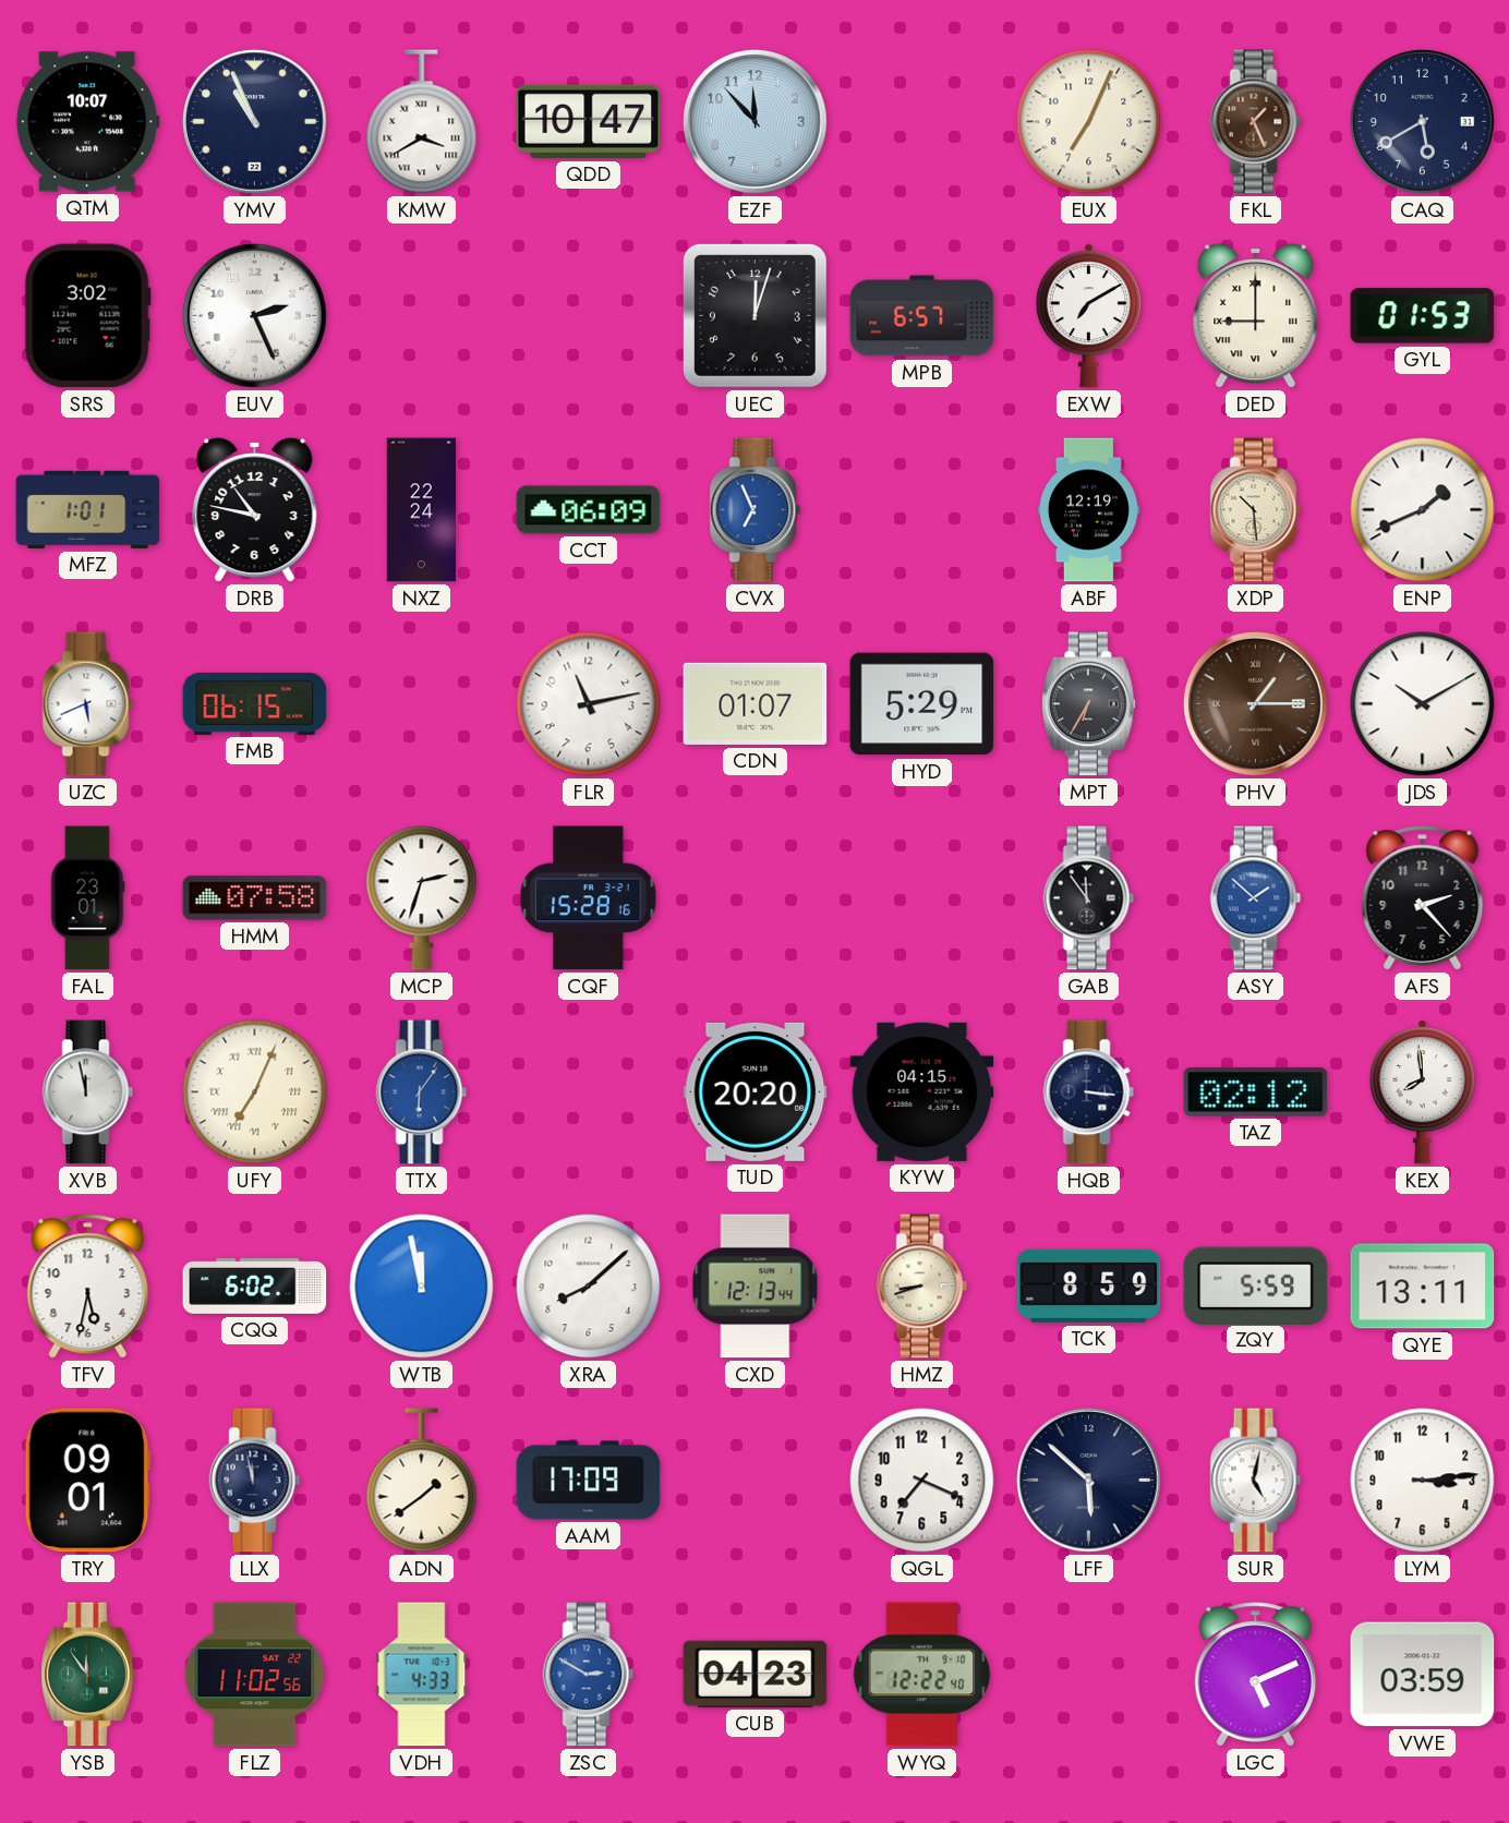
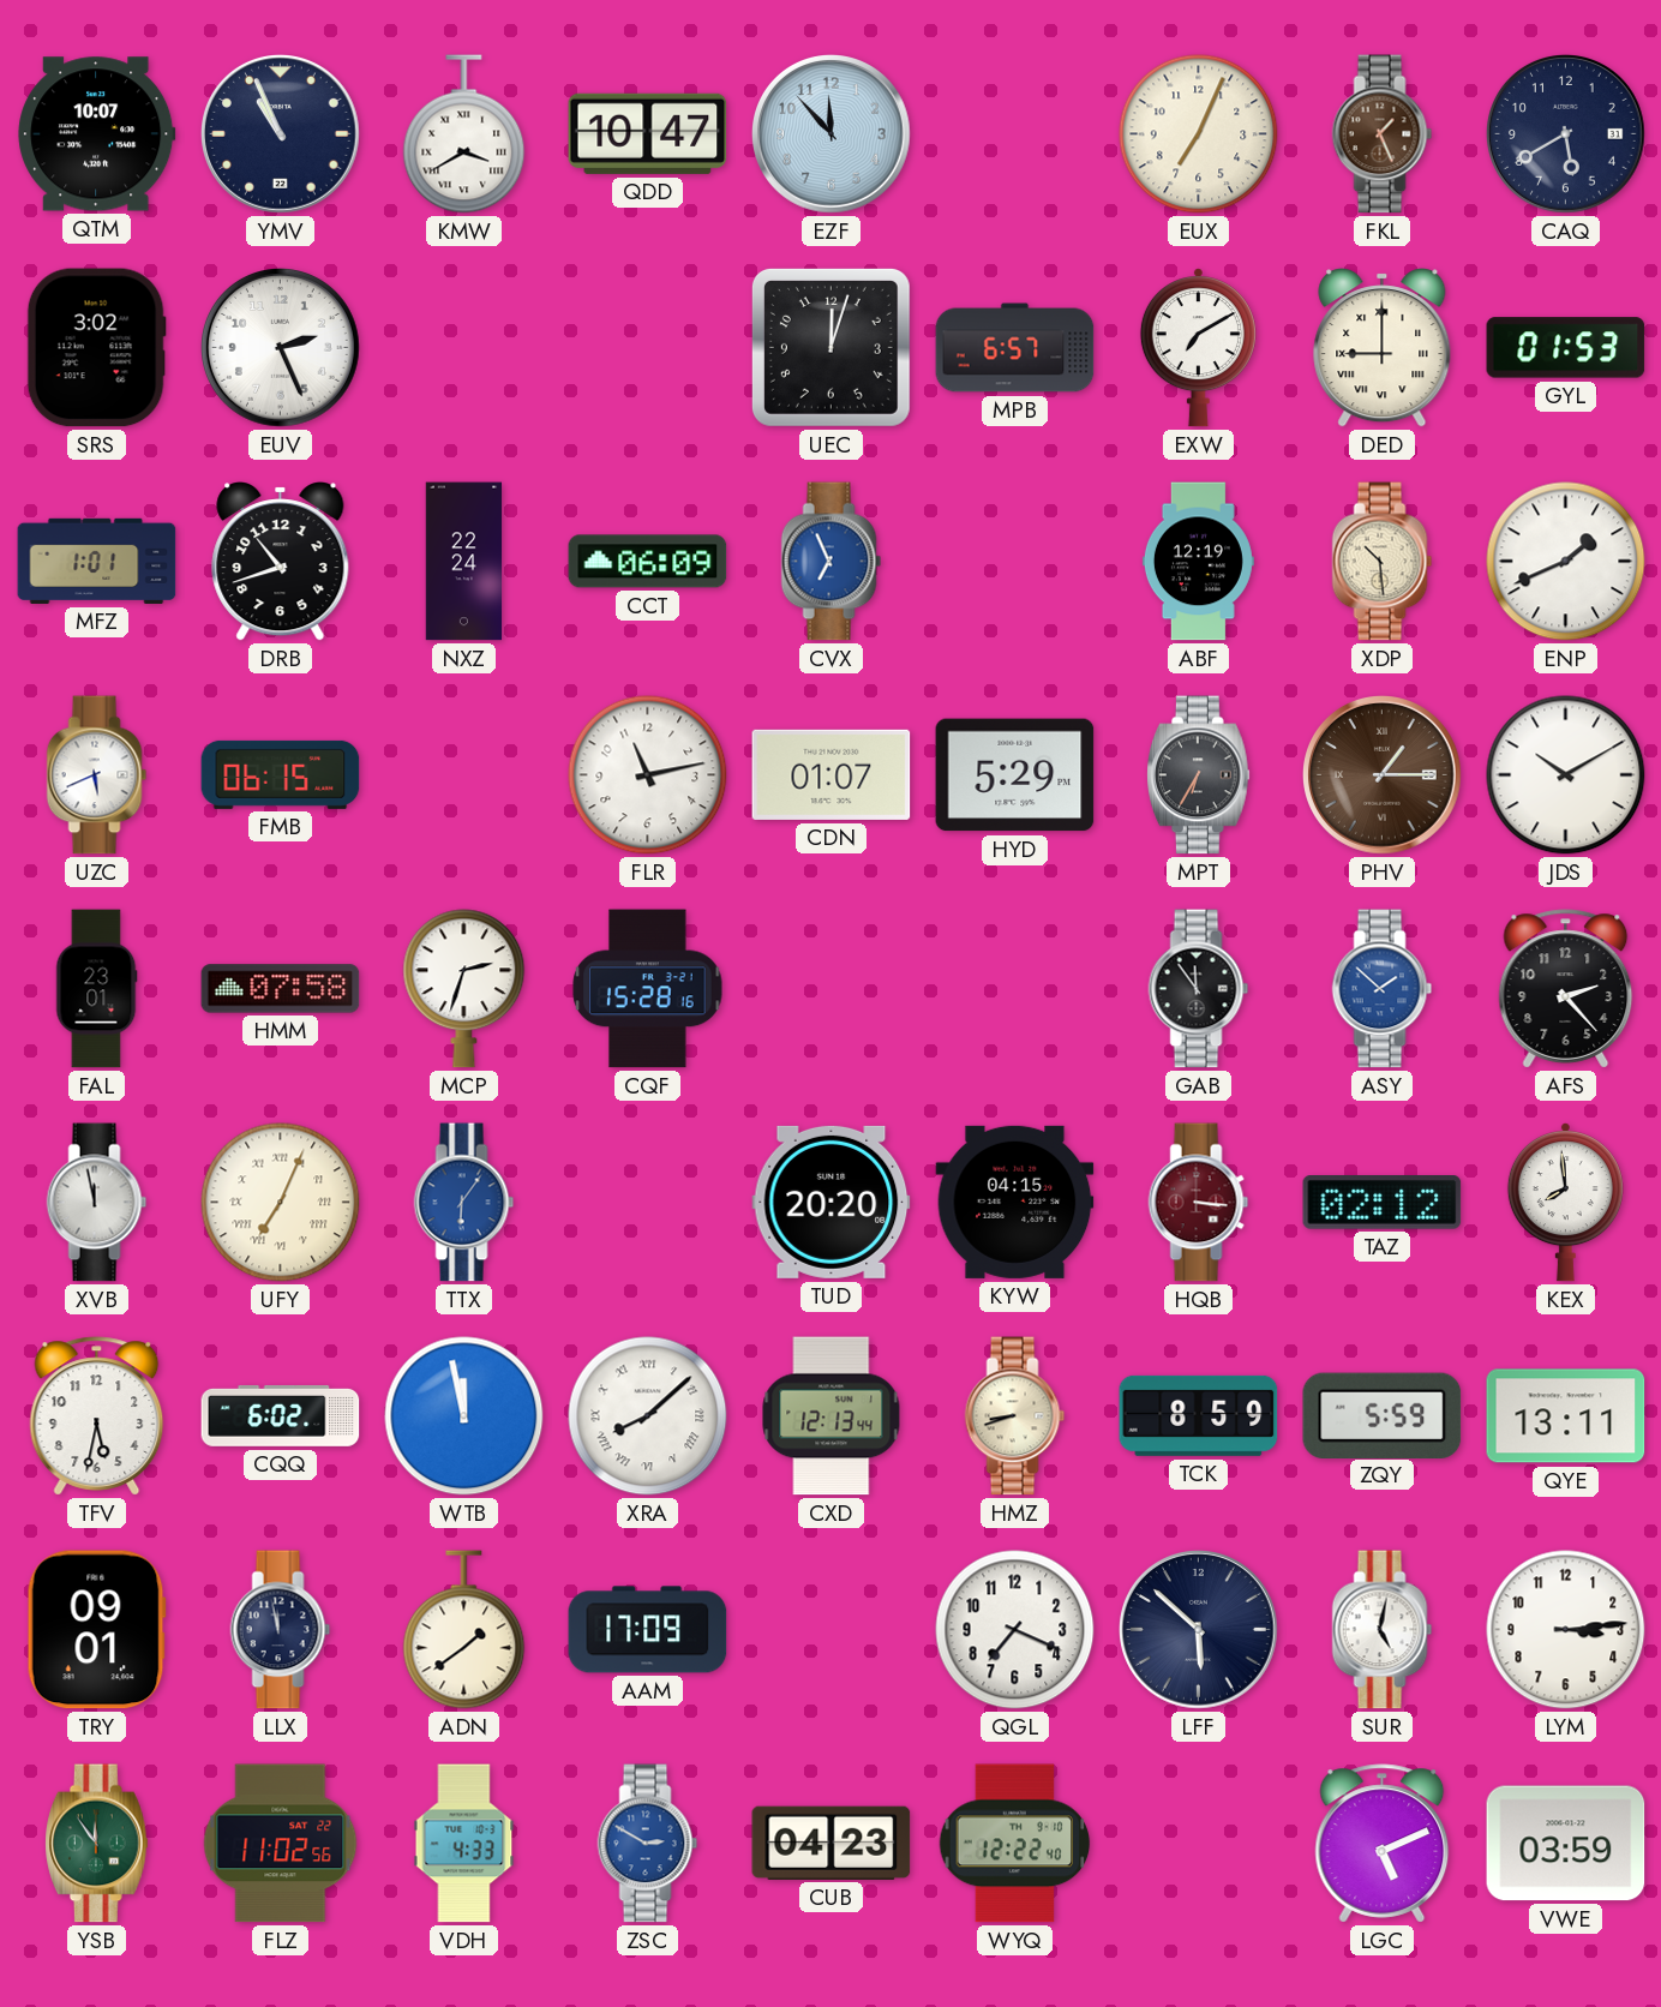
DRB: 10:47 -> 10:42 (281, 562)
HQB dial: navy -> burgundy (1199, 1203)
XRA numerals: Arabic -> Roman (648, 1416)
